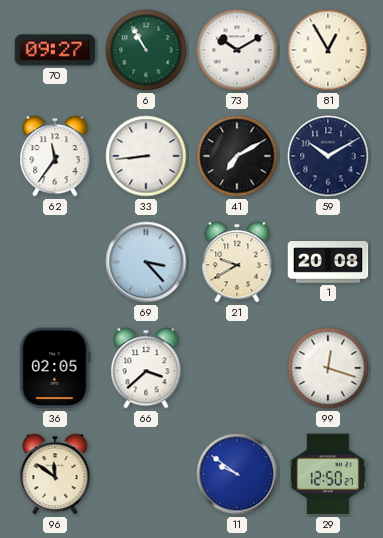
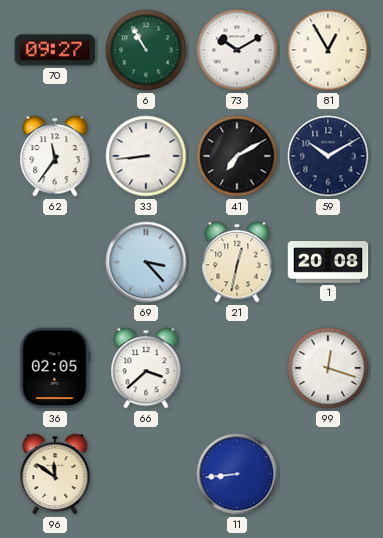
21: 9:40 -> 12:32 (237, 262)
11: 9:51 -> 8:44 (237, 474)
29: 12:50 -> none (328, 474)
